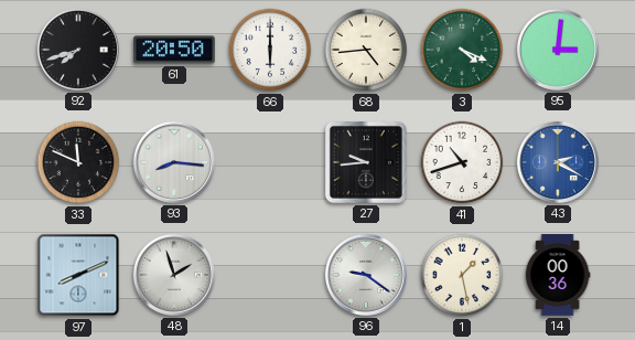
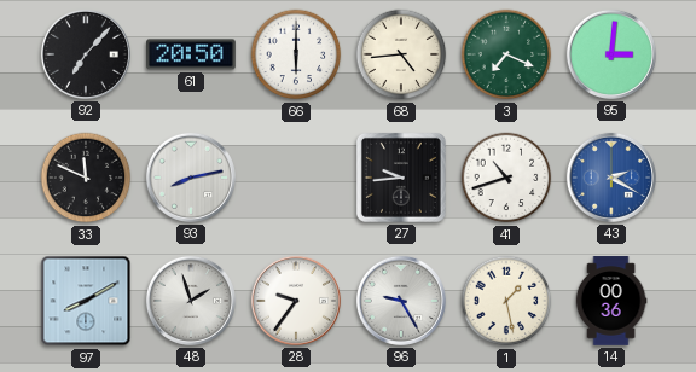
92: 7:42 -> 7:07 (86, 54)
3: 4:19 -> 7:19 (506, 54)
93: 8:16 -> 8:13 (191, 178)
97: 8:11 -> 8:10 (86, 301)
28: none -> 9:36 (296, 301)
96: 9:21 -> 9:25 (401, 301)
